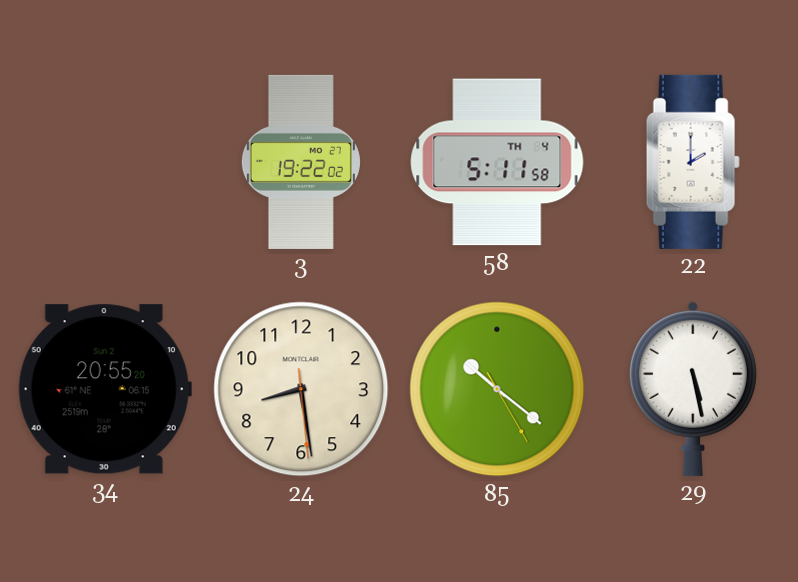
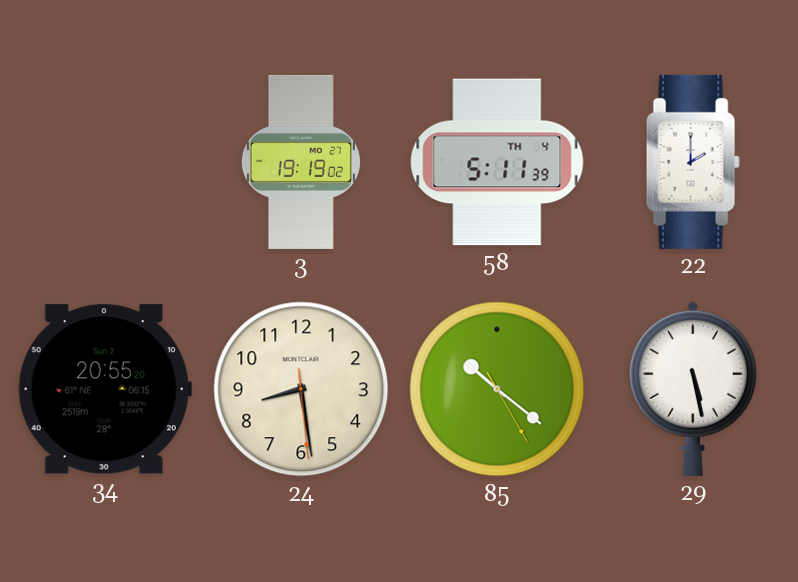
3: 19:22 -> 19:19 (301, 162)
58: 5:11:58 -> 5:11:39 (497, 162)
